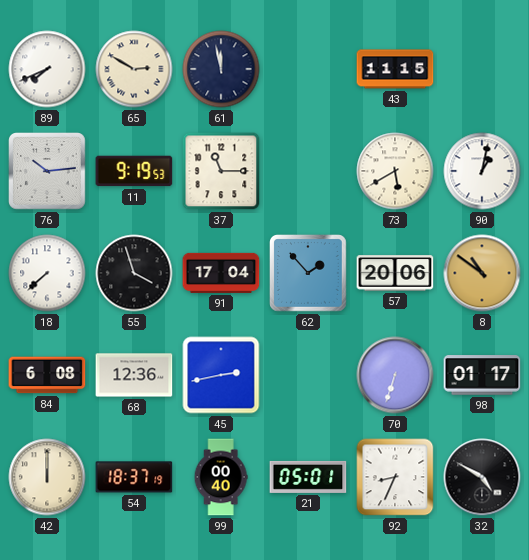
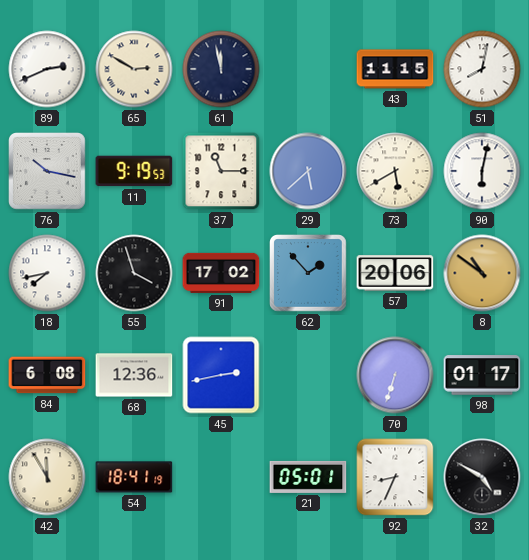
89: 7:41 -> 2:41 (47, 69)
51: none -> 8:02 (482, 69)
76: 10:14 -> 10:17 (47, 171)
29: none -> 5:38 (308, 171)
90: 1:02 -> 6:02 (482, 171)
18: 7:38 -> 7:43 (47, 273)
91: 17:04 -> 17:02 (221, 273)
42: 12:00 -> 11:55 (47, 477)
54: 18:37 -> 18:41 (134, 477)
99: 00:40 -> none (221, 477)
